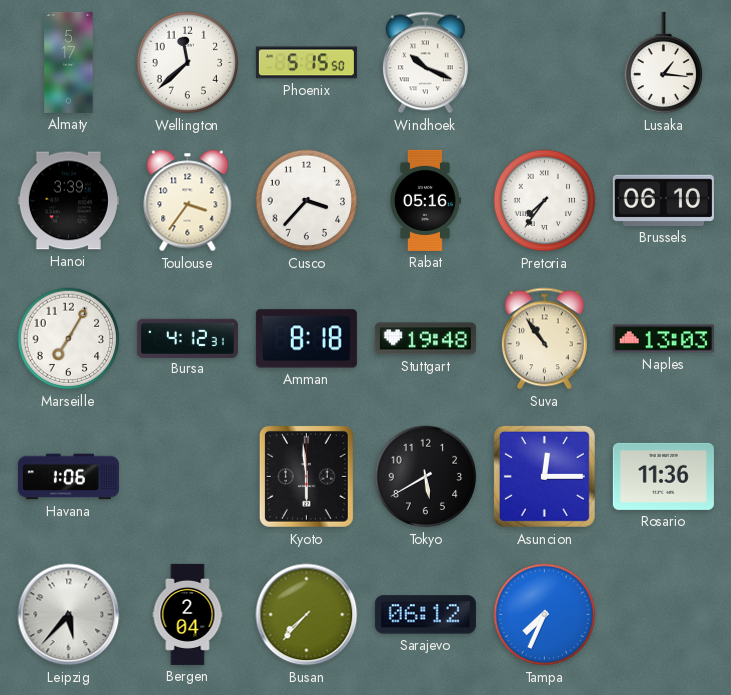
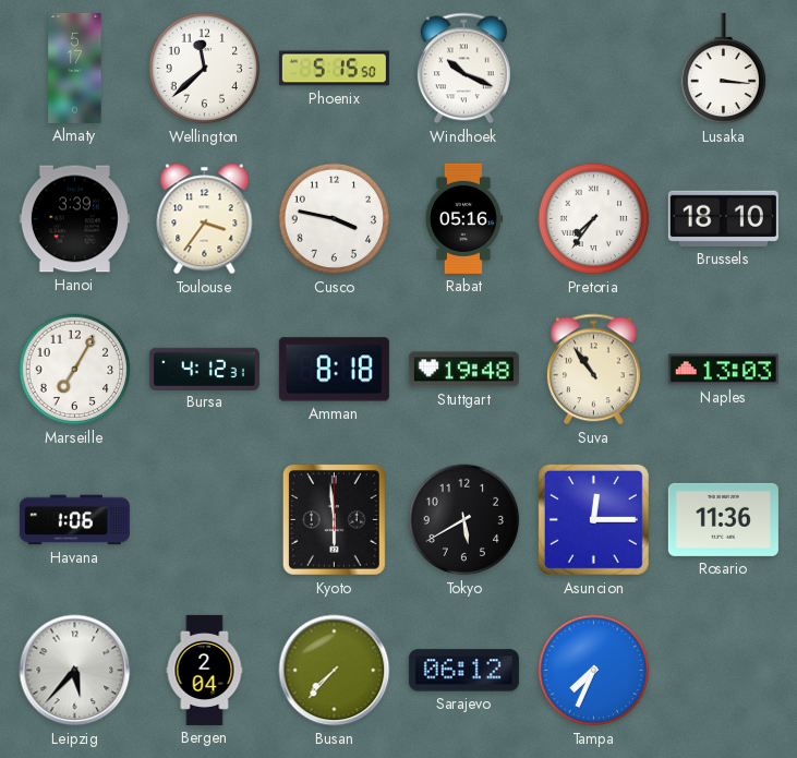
Lusaka: 1:16 -> 3:16 (724, 69)
Cusco: 3:37 -> 3:47 (335, 219)
Brussels: 06:10 -> 18:10 (723, 218)
